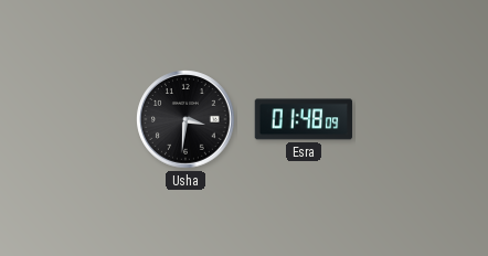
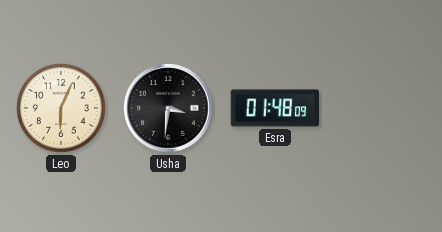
Leo: none -> 6:04 (61, 108)
